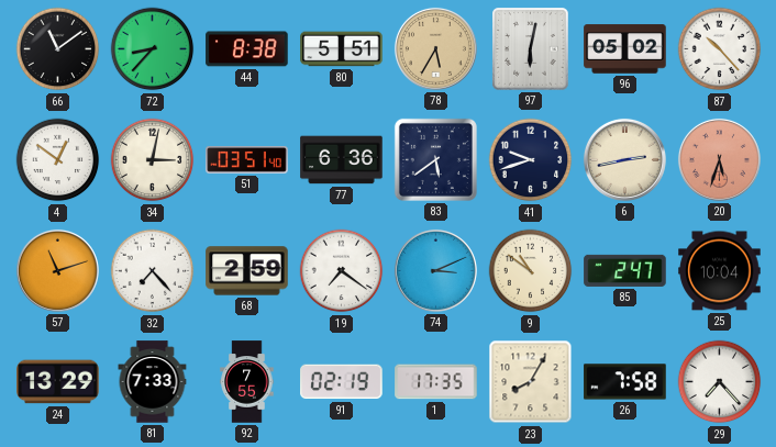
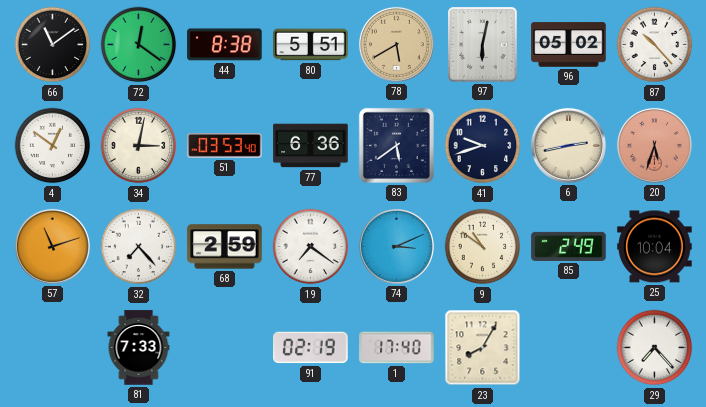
72: 8:37 -> 12:21 (139, 45)
78: 5:35 -> 5:40 (396, 44)
51: 03:51 -> 03:53 (225, 146)
85: 2:47 -> 2:49 (569, 246)
24: 13:29 -> none (58, 382)
92: 7:55 -> none (247, 382)
1: 17:35 -> 17:40 (397, 348)
26: 7:58 -> none (625, 382)
